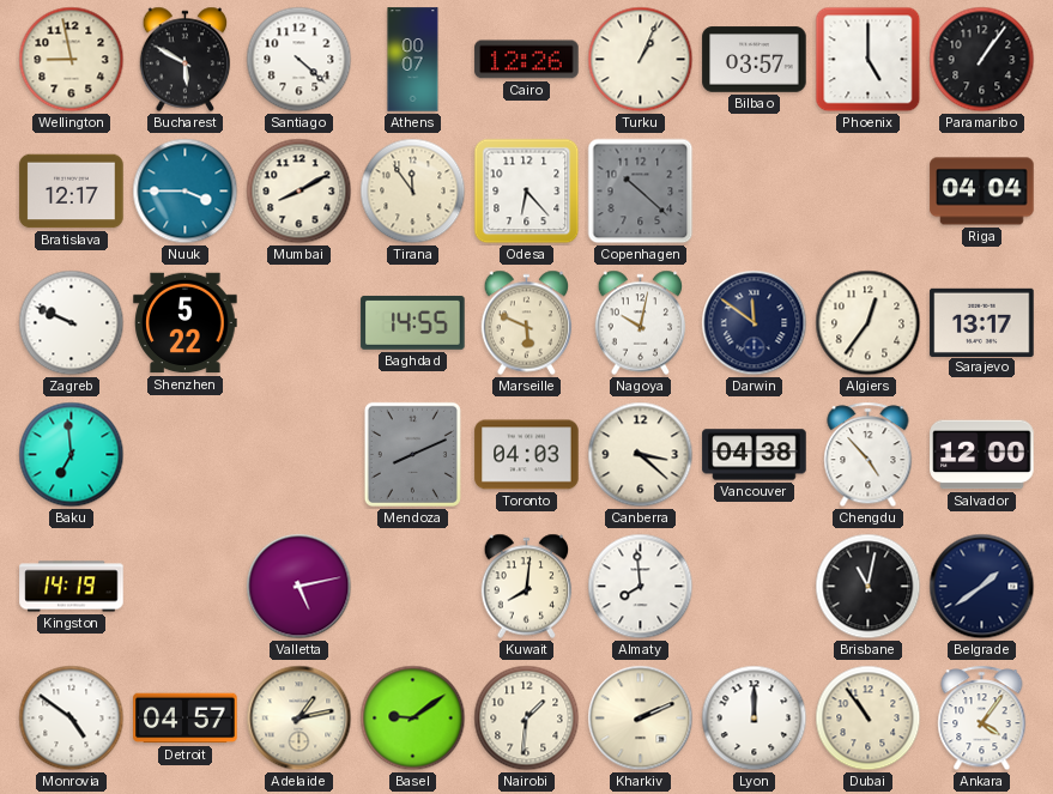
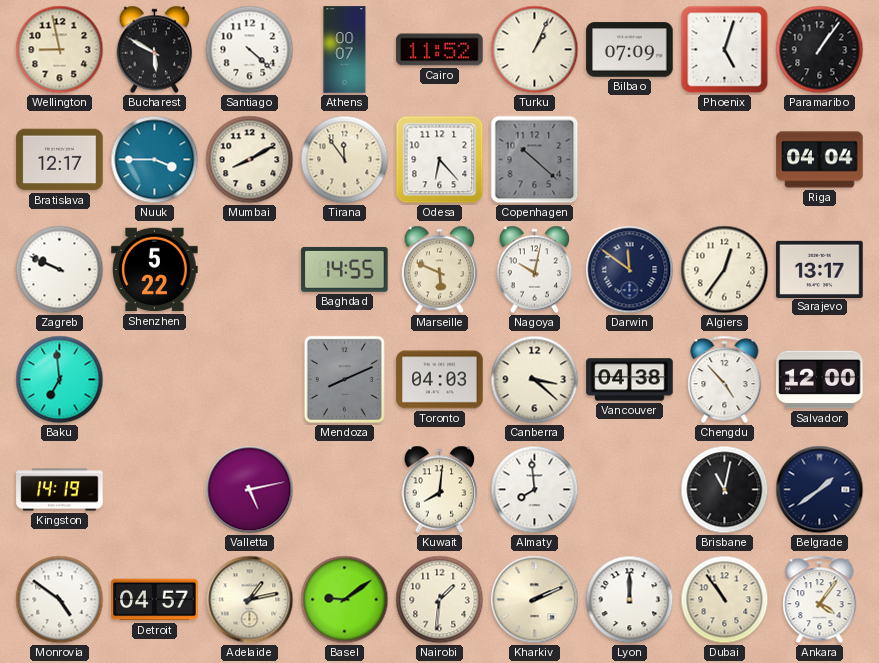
Cairo: 12:26 -> 11:52 (440, 50)
Bilbao: 03:57 -> 07:09 (630, 50)
Phoenix: 5:00 -> 5:03 (725, 50)
